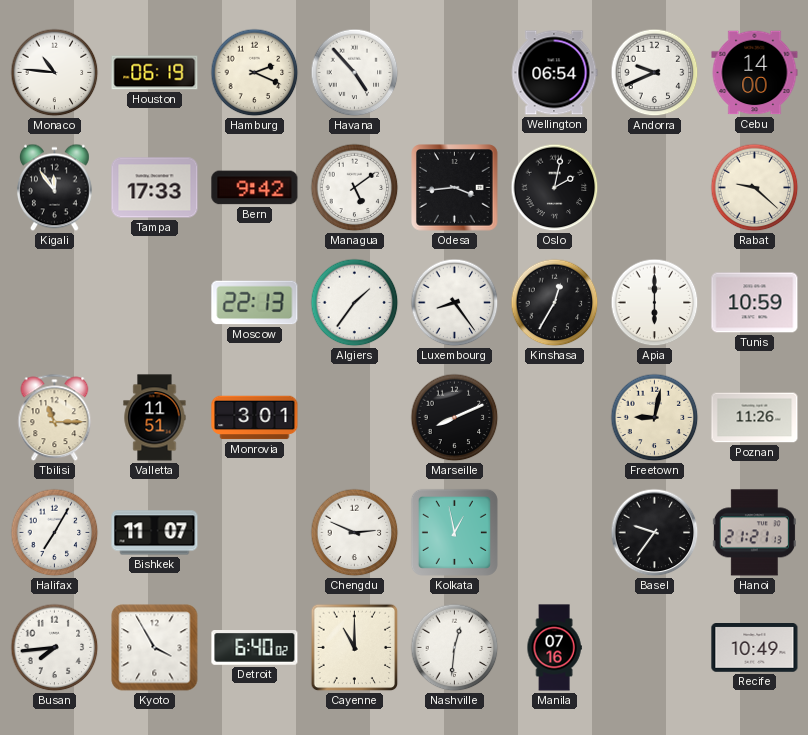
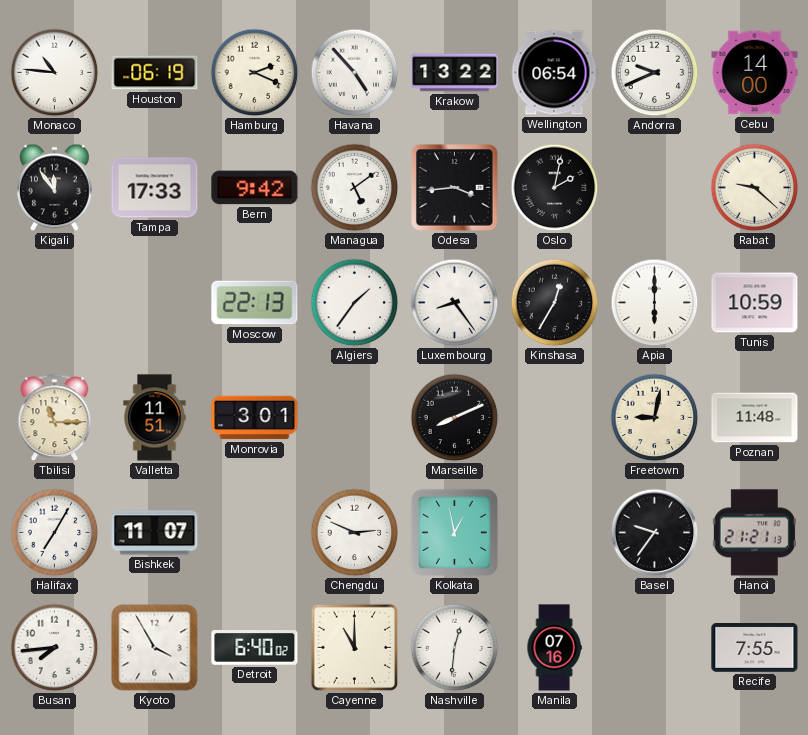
Krakow: none -> 13:22 (455, 73)
Poznan: 11:26 -> 11:48 (755, 418)
Recife: 10:49 -> 7:55 (755, 648)
